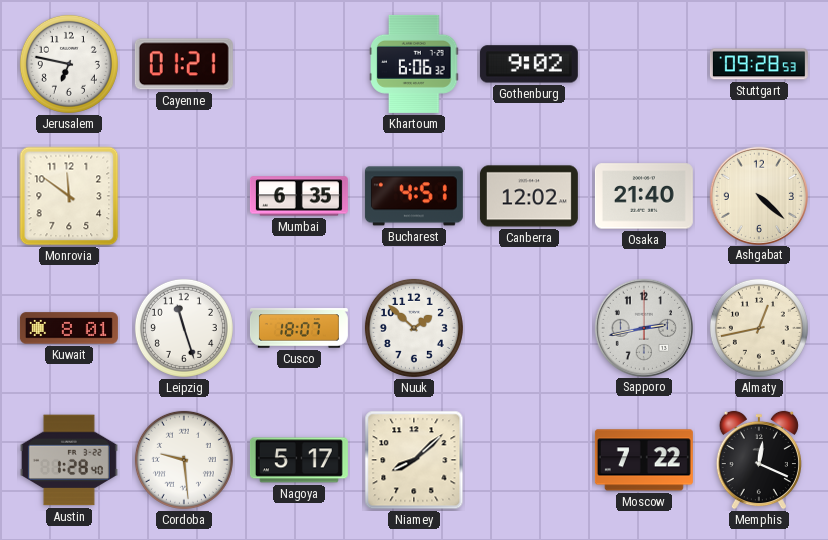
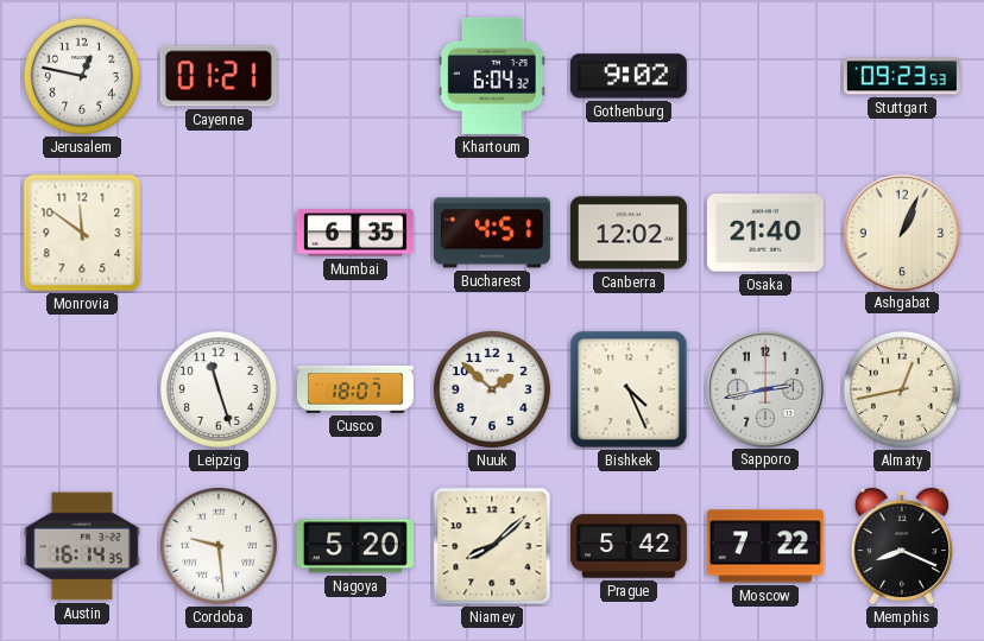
Jerusalem: 6:47 -> 12:47 (82, 76)
Khartoum: 6:06 -> 6:04 (492, 76)
Stuttgart: 09:28 -> 09:23 (902, 76)
Ashgabat: 4:22 -> 1:04 (901, 231)
Kuwait: 8:01 -> none (69, 328)
Bishkek: none -> 4:26 (629, 389)
Austin: 1:28 -> 16:14 (82, 546)
Nagoya: 5:17 -> 5:20 (355, 546)
Prague: none -> 5:42 (629, 546)
Memphis: 12:19 -> 8:19 (902, 546)
